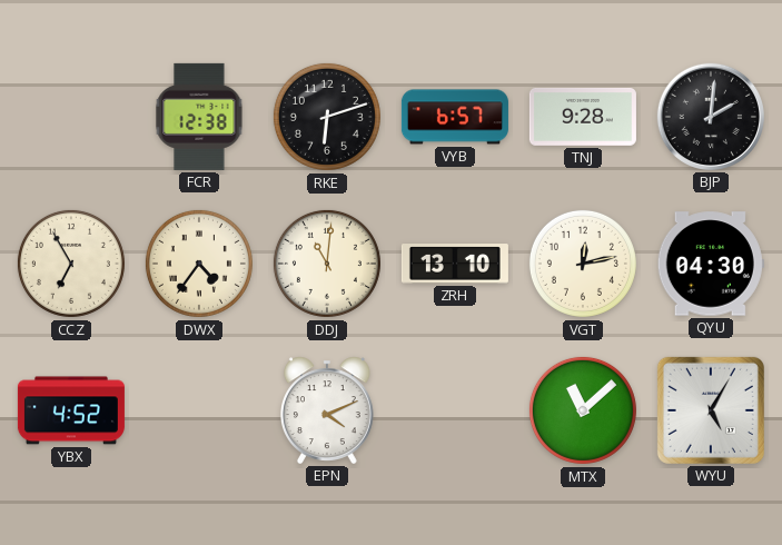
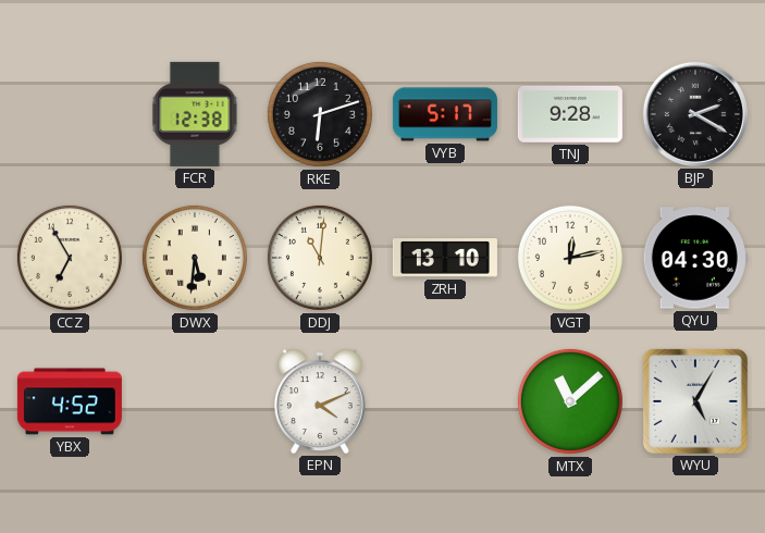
VYB: 6:57 -> 5:17 (445, 114)
BJP: 2:01 -> 2:20 (695, 114)
DWX: 4:36 -> 5:31 (195, 258)
